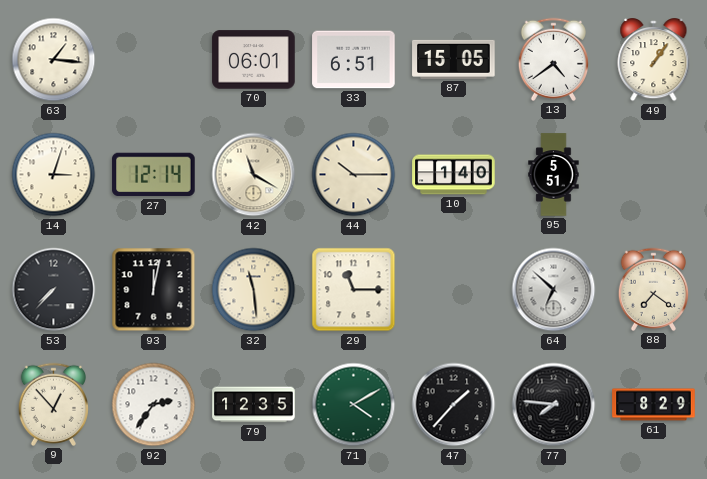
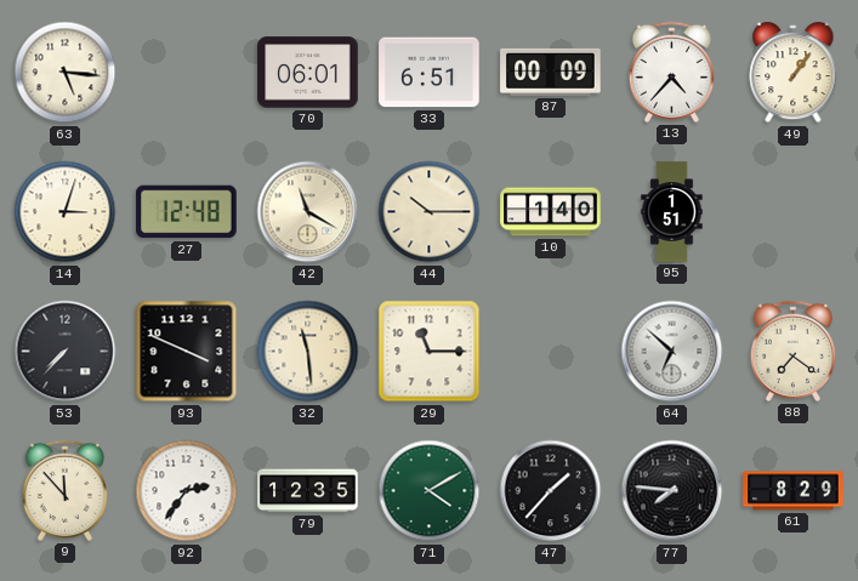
63: 1:16 -> 5:16 (66, 73)
87: 15:05 -> 00:09 (551, 72)
13: 4:39 -> 4:37 (671, 72)
27: 12:14 -> 12:48 (187, 212)
95: 5:51 -> 1:51 (672, 212)
93: 12:02 -> 3:49 (187, 352)
9: 12:53 -> 11:53 (64, 490)
